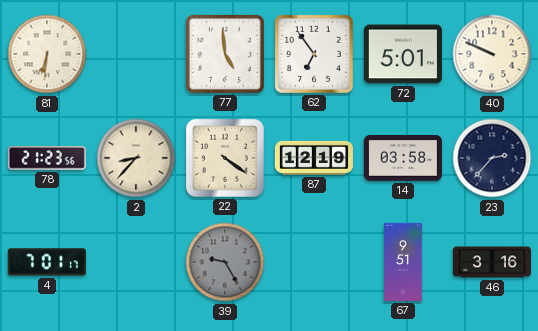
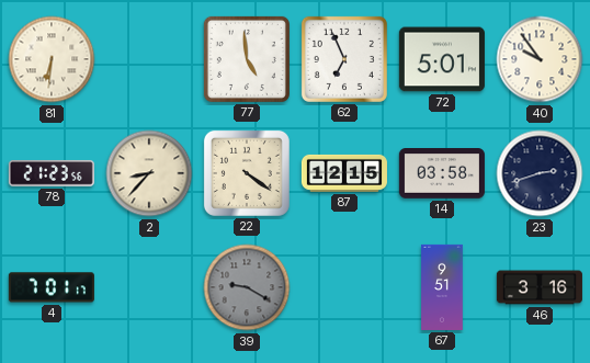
62: 6:54 -> 6:56 (344, 59)
40: 9:49 -> 9:54 (540, 59)
87: 12:19 -> 12:15 (344, 173)
23: 2:37 -> 2:42 (540, 173)
39: 9:25 -> 9:20 (247, 287)
